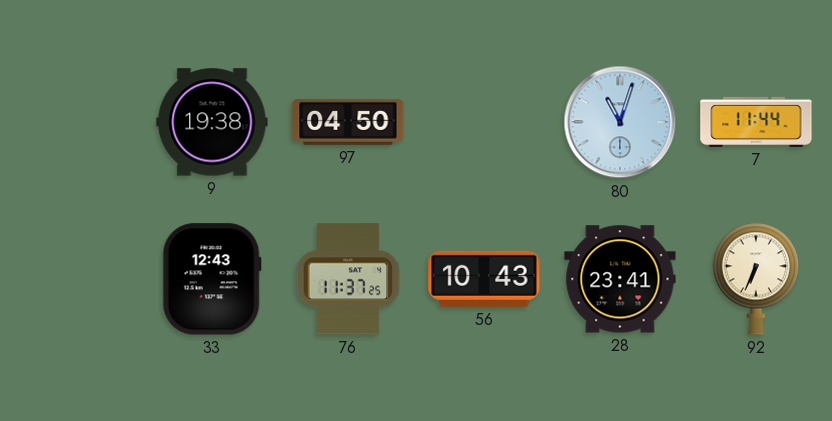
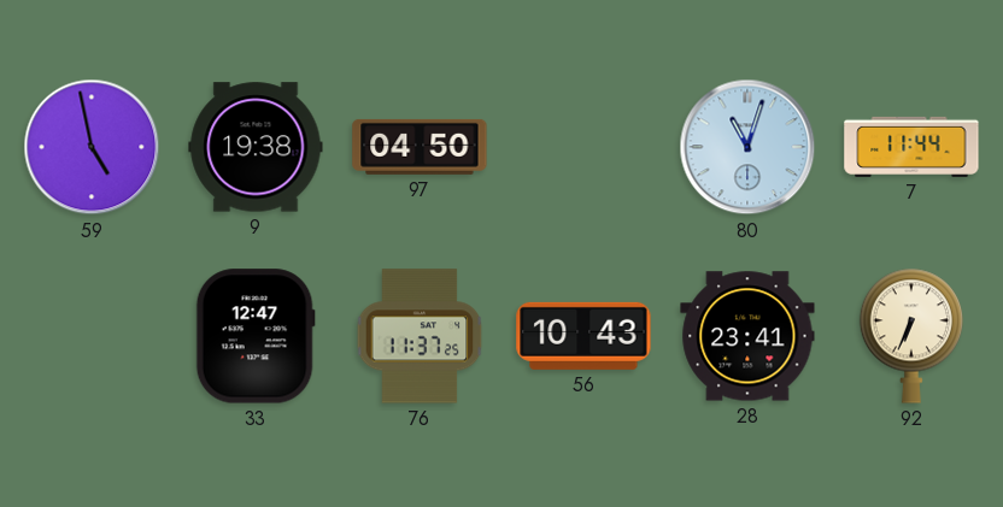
59: none -> 4:58 (92, 147)
33: 12:43 -> 12:47 (256, 336)
